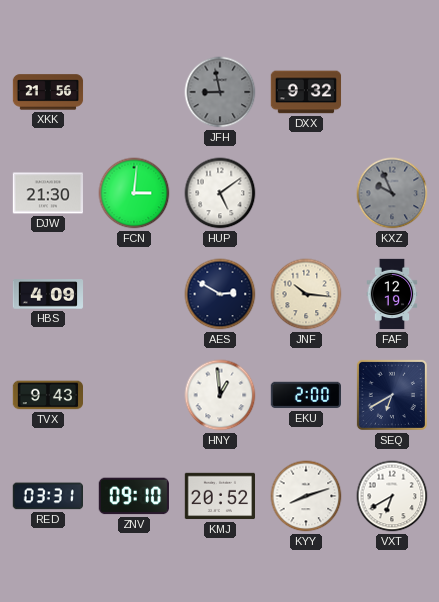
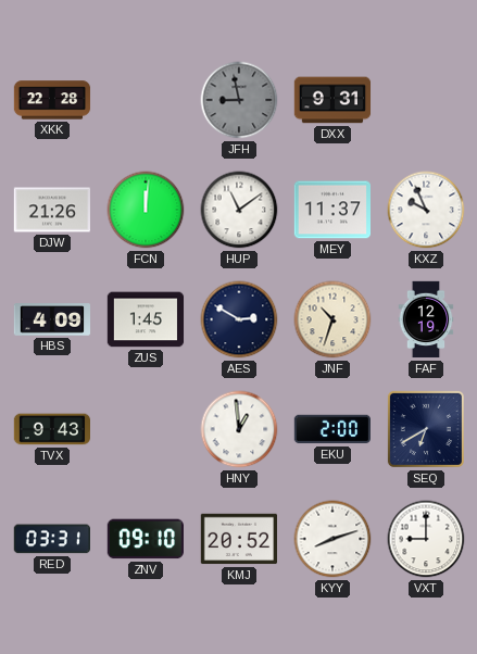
XKK: 21:56 -> 22:28 (52, 100)
DXX: 9:32 -> 9:31 (332, 100)
DJW: 21:30 -> 21:26 (51, 210)
FCN: 3:01 -> 12:01 (146, 210)
HUP: 5:09 -> 11:09 (239, 210)
MEY: none -> 11:37 (331, 210)
KXZ dial: grey -> white (426, 210)
ZUS: none -> 1:45 (146, 319)
JNF: 10:16 -> 10:33 (332, 319)
VXT: 6:40 -> 9:00 (426, 539)
